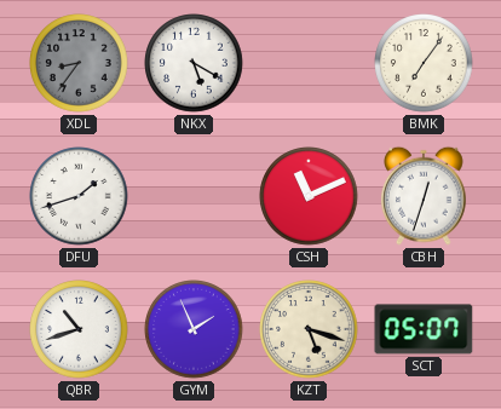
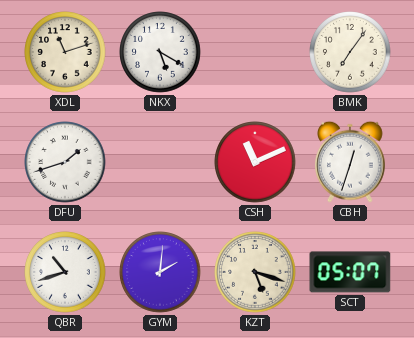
XDL: 8:36 -> 11:12 (65, 52)
XDL dial: grey -> cream (65, 52)
GYM: 1:56 -> 2:01 (160, 272)
